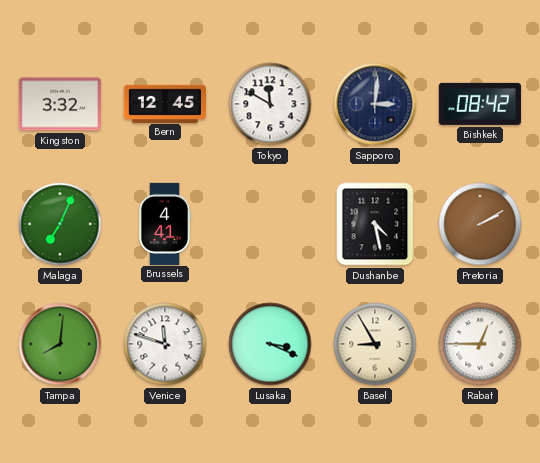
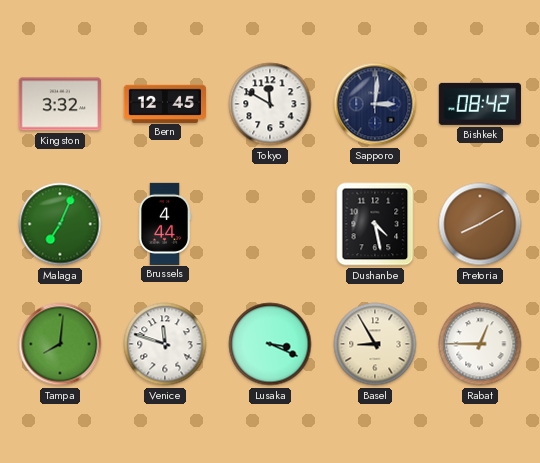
Brussels: 4:41 -> 4:44 (165, 223)
Pretoria: 2:10 -> 8:10 (480, 224)
